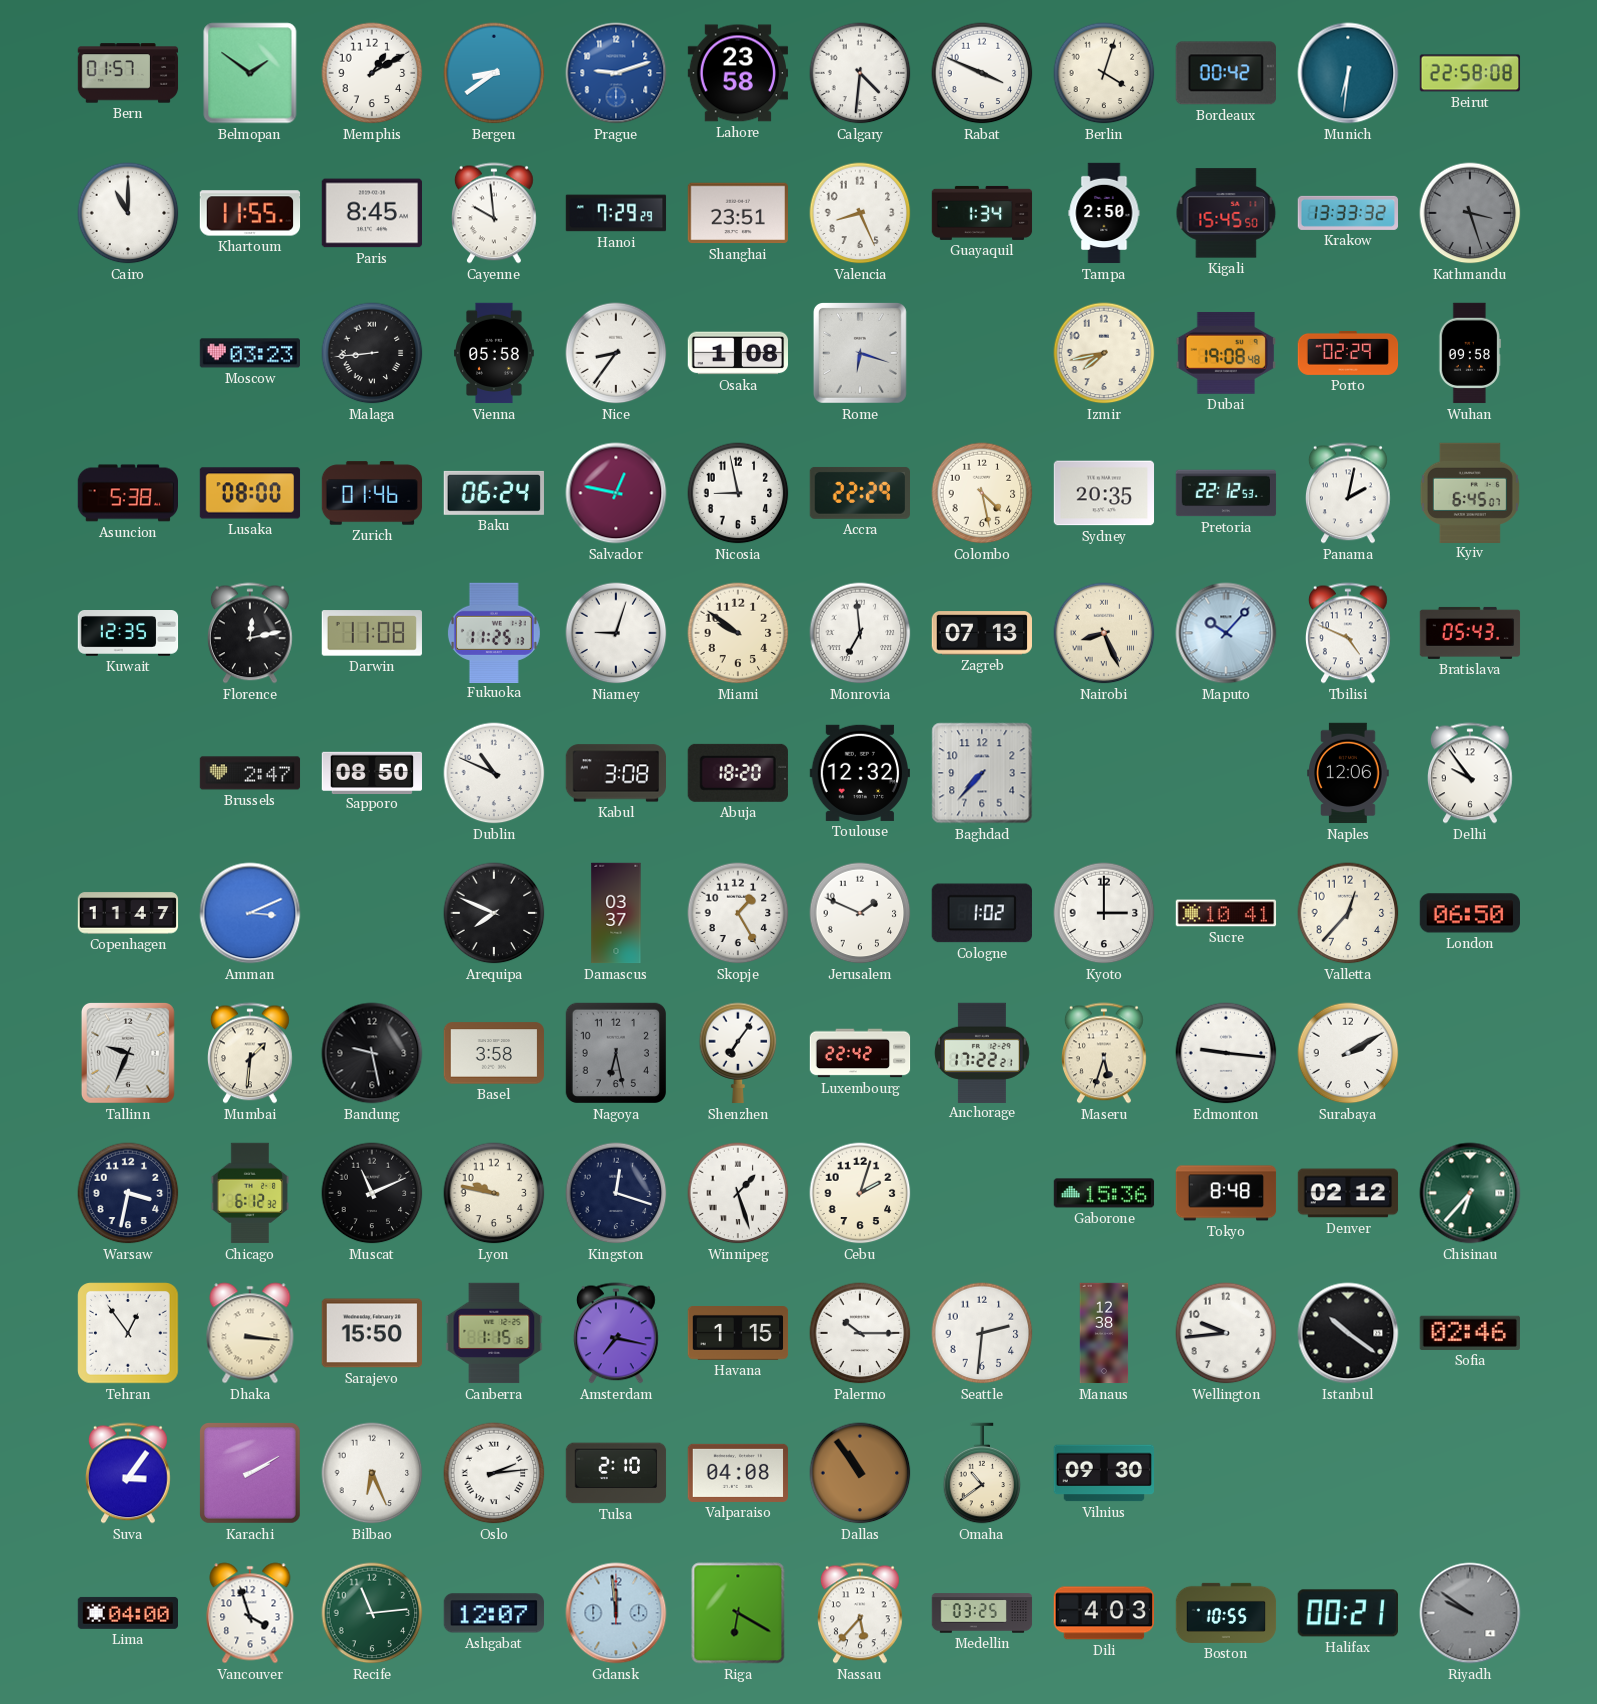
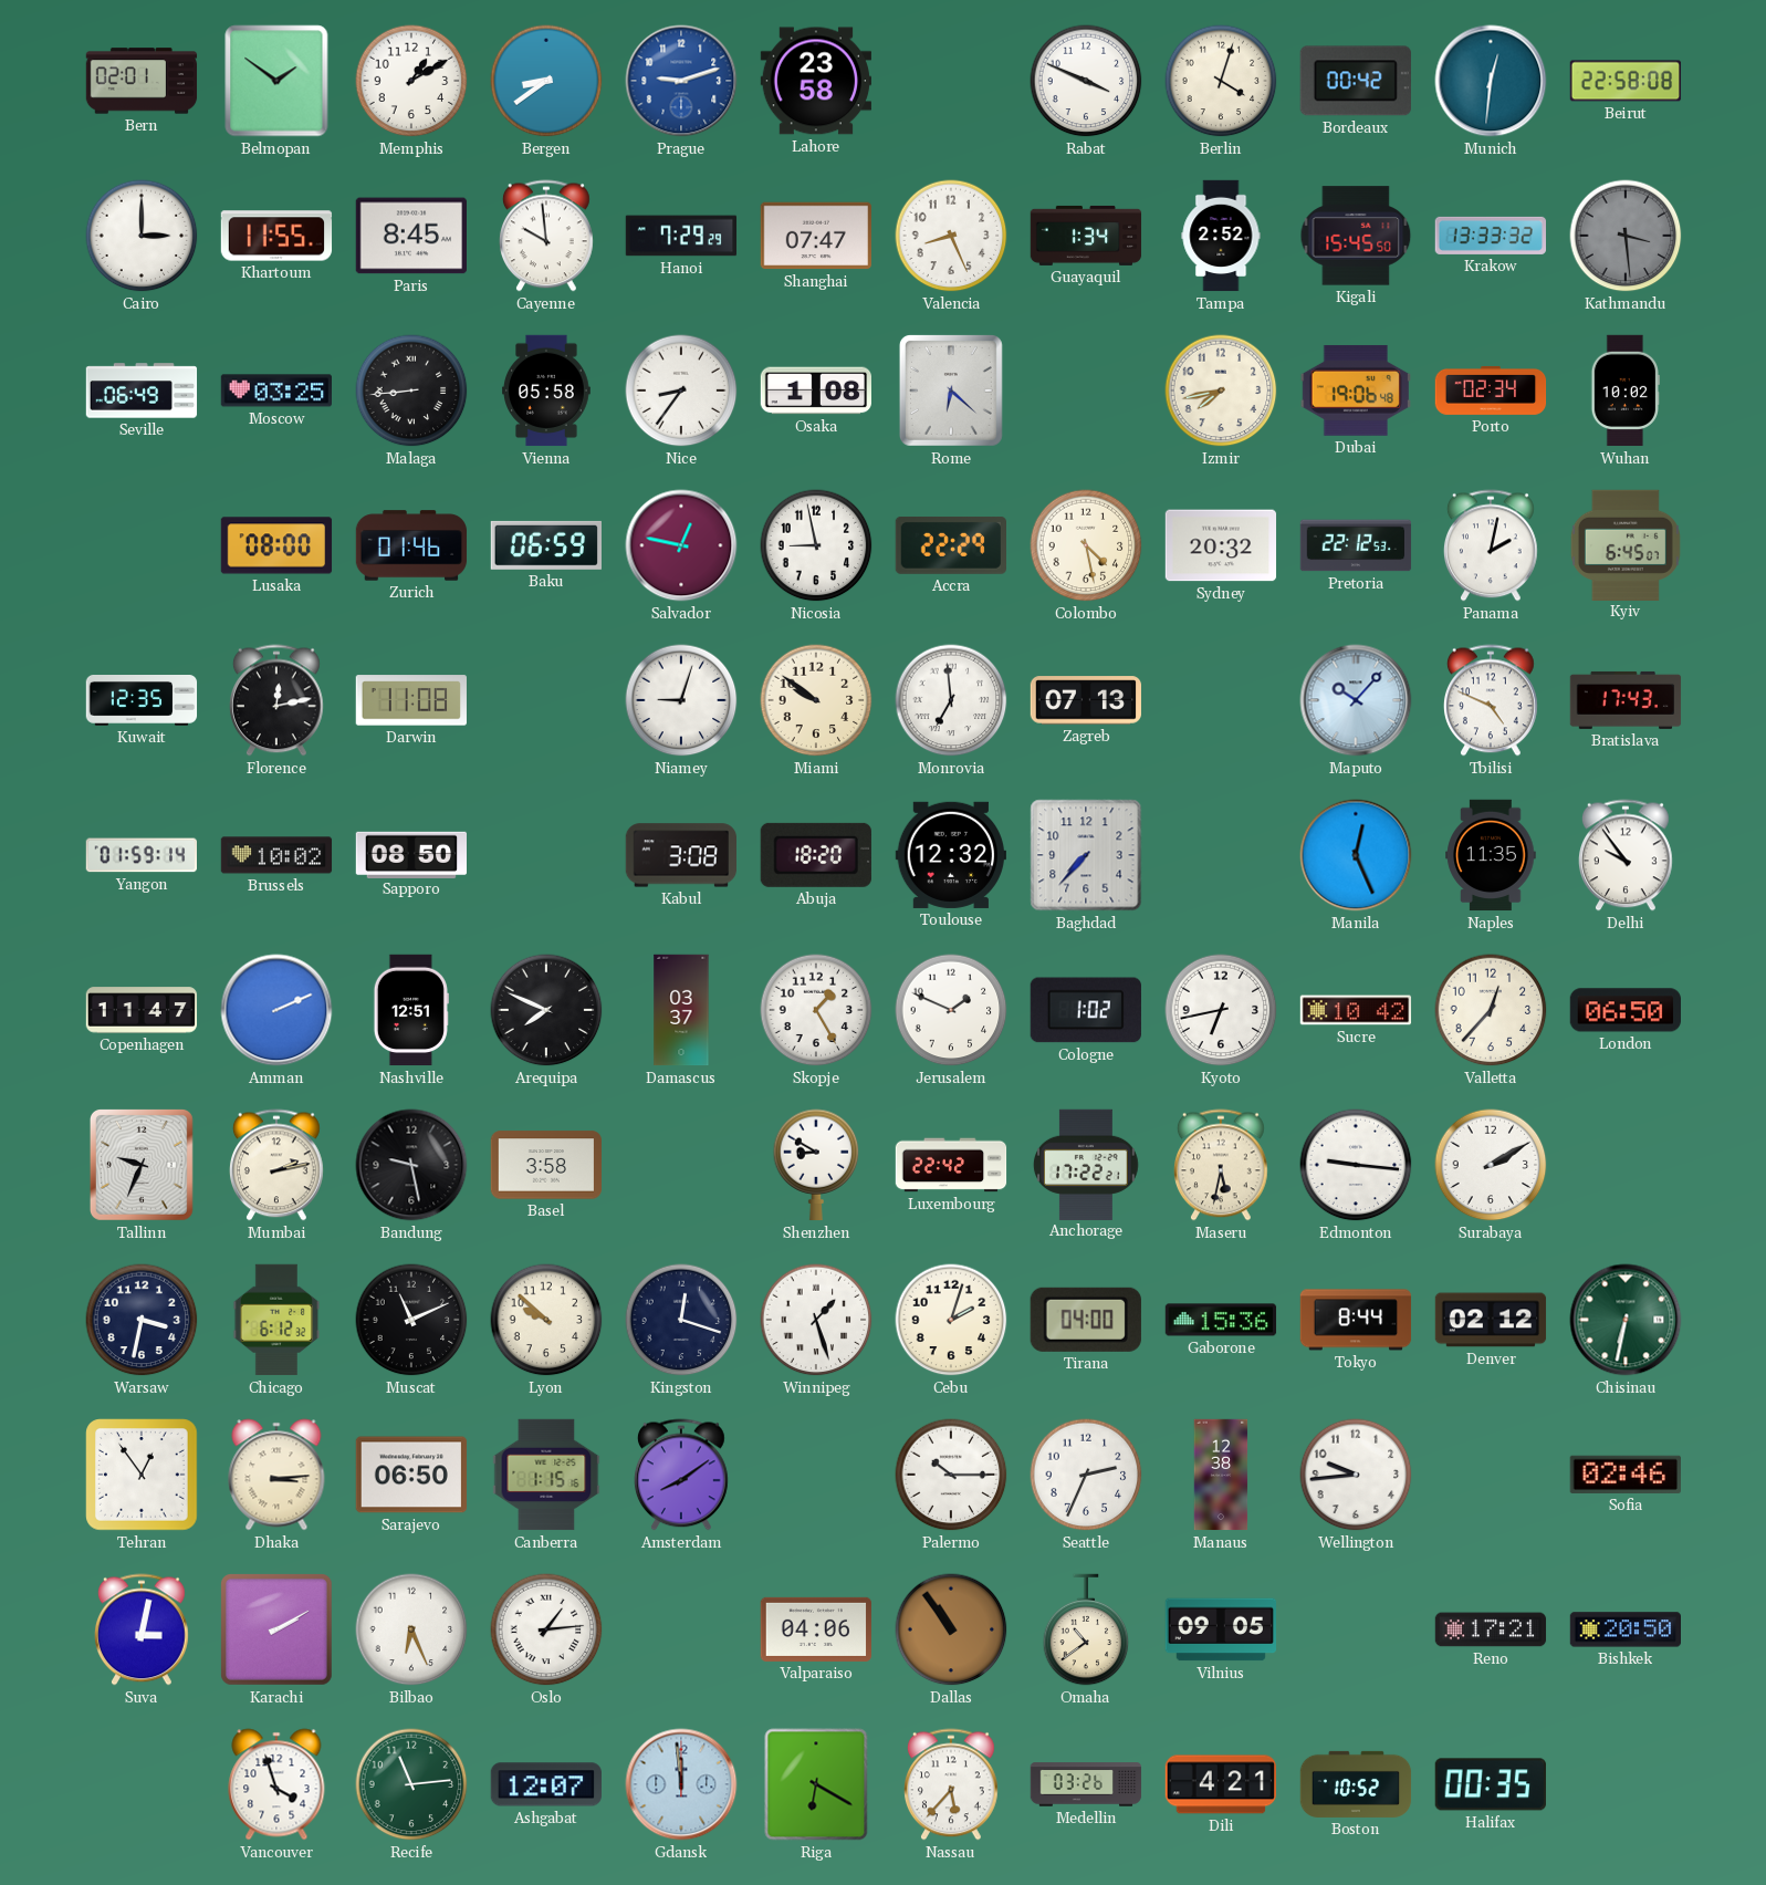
Bern: 01:57 -> 02:01 (142, 81)
Calgary: 4:31 -> none (860, 73)
Munich: 6:31 -> 12:31 (1491, 81)
Cairo: 11:00 -> 3:00 (142, 236)
Shanghai: 23:51 -> 07:47 (815, 236)
Tampa: 2:50 -> 2:52 (1221, 236)
Kathmandu: 3:27 -> 3:29 (1626, 236)
Seville: none -> 06:49 (142, 390)
Moscow: 03:23 -> 03:25 (276, 390)
Rome: 6:18 -> 6:22 (951, 390)
Dubai: 19:08 -> 19:06 (1356, 390)
Porto: 02:29 -> 02:34 (1491, 390)
Wuhan: 09:58 -> 10:02 (1626, 390)
Asuncion: 5:38 -> none (127, 493)
Baku: 06:24 -> 06:59 (546, 545)
Sydney: 20:35 -> 20:32 (1221, 545)
Fukuoka: 11:25 -> none (494, 632)
Nairobi: 8:26 -> none (1104, 633)
Bratislava: 05:43 -> 17:43 (1626, 700)
Yangon: none -> 01:59 (140, 855)
Brussels: 2:47 -> 10:02 (276, 855)
Dublin: 10:49 -> none (494, 773)
Manila: none -> 12:26 (1356, 855)
Naples: 12:06 -> 11:35 (1491, 855)
Amman: 3:11 -> 2:11 (276, 1010)
Nashville: none -> 12:51 (411, 1010)
Kyoto: 3:00 -> 6:43 (1221, 1010)
Sucre: 10:41 -> 10:42 (1356, 1010)
Mumbai: 1:31 -> 2:13 (278, 1165)
Nagoya: 6:28 -> none (616, 1053)
Shenzhen: 7:06 -> 8:50 (816, 1165)
Maseru: 5:33 -> 5:32 (1222, 1165)
Lyon: 9:47 -> 9:52 (546, 1320)
Tirana: none -> 04:00 (1086, 1320)
Tokyo: 8:48 -> 8:44 (1356, 1320)
Chisinau: 6:37 -> 6:32 (1626, 1320)
Dhaka: 3:16 -> 3:14 (276, 1475)
Sarajevo: 15:50 -> 06:50 (410, 1475)
Amsterdam: 7:17 -> 8:09 (682, 1475)
Havana: 1:15 -> none (738, 1334)
Seattle: 2:31 -> 2:34 (1086, 1475)
Istanbul: 10:21 -> none (1348, 1333)
Suva: 3:06 -> 3:02 (143, 1629)
Oslo: 2:14 -> 1:14 (546, 1629)
Tulsa: 2:10 -> none (616, 1473)
Valparaiso: 04:08 -> 04:06 (815, 1629)
Vilnius: 09:30 -> 09:05 (1220, 1629)
Reno: none -> 17:21 (1491, 1629)
Bishkek: none -> 20:50 (1624, 1629)
Lima: 04:00 -> none (127, 1613)
Medellin: 03:25 -> 03:26 (1086, 1784)
Dili: 4:03 -> 4:21 (1220, 1784)
Boston: 10:55 -> 10:52 (1356, 1784)
Halifax: 00:21 -> 00:35 (1491, 1784)
Riyadh: 9:51 -> none (1470, 1613)
